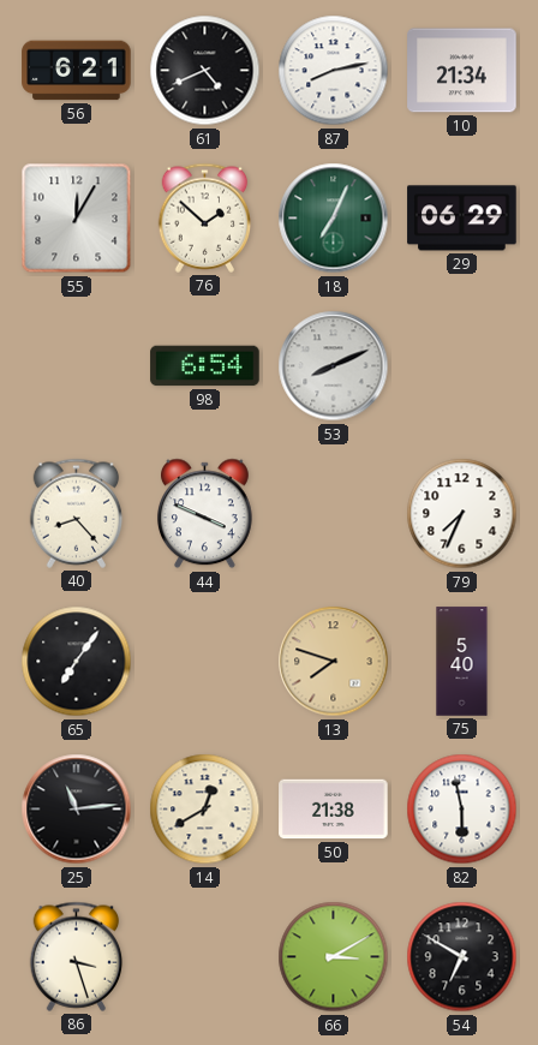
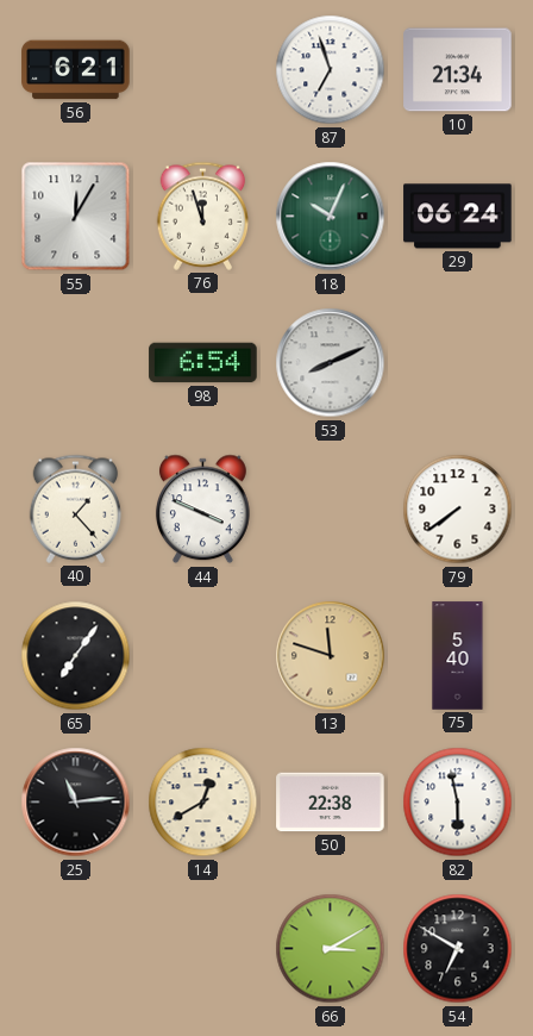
61: 4:41 -> none (205, 71)
87: 8:13 -> 6:57 (331, 70)
76: 1:52 -> 11:57 (203, 216)
18: 7:04 -> 10:04 (331, 217)
29: 06:29 -> 06:24 (458, 217)
40: 8:23 -> 1:23 (76, 508)
79: 7:34 -> 7:39 (458, 510)
13: 7:48 -> 11:48 (331, 656)
50: 21:38 -> 22:38 (331, 803)
86: 3:27 -> none (77, 956)
